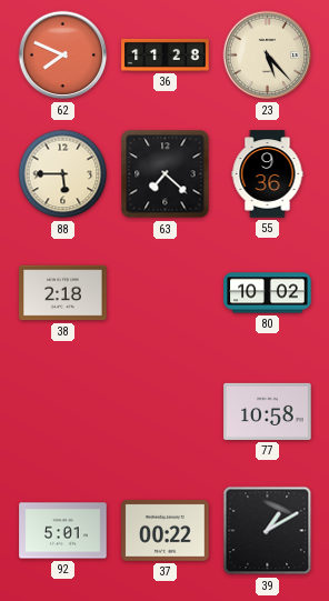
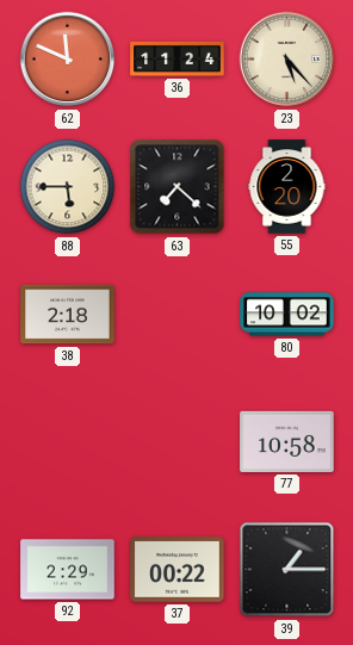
62: 7:49 -> 11:49 (68, 60)
36: 11:28 -> 11:24 (178, 58)
55: 9:36 -> 2:20 (287, 187)
92: 5:01 -> 2:29 (68, 570)
39: 1:10 -> 1:15 (287, 570)
